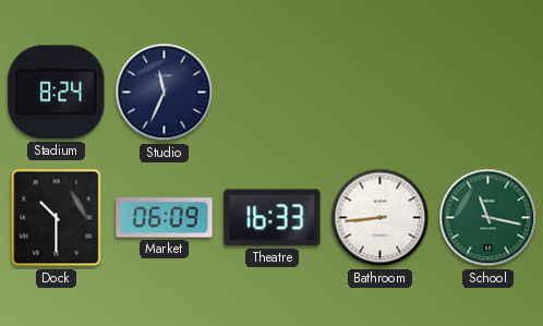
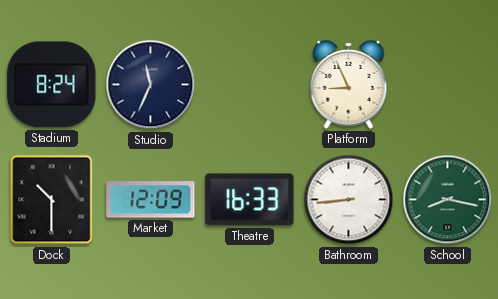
Platform: none -> 8:56 (349, 85)
Market: 06:09 -> 12:09 (151, 200)
School: 11:17 -> 8:17 (448, 200)
